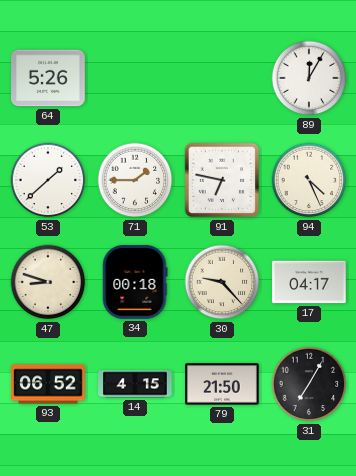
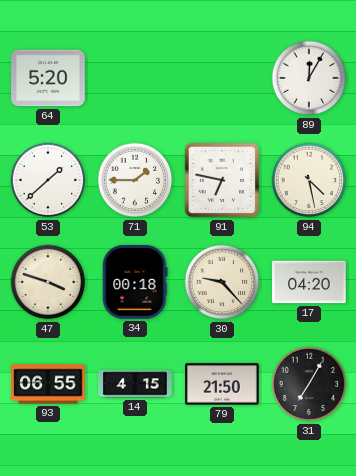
64: 5:26 -> 5:20 (48, 78)
94: 4:26 -> 4:28 (309, 180)
47: 8:48 -> 3:48 (48, 282)
17: 04:17 -> 04:20 (309, 282)
93: 06:52 -> 06:55 (48, 384)
